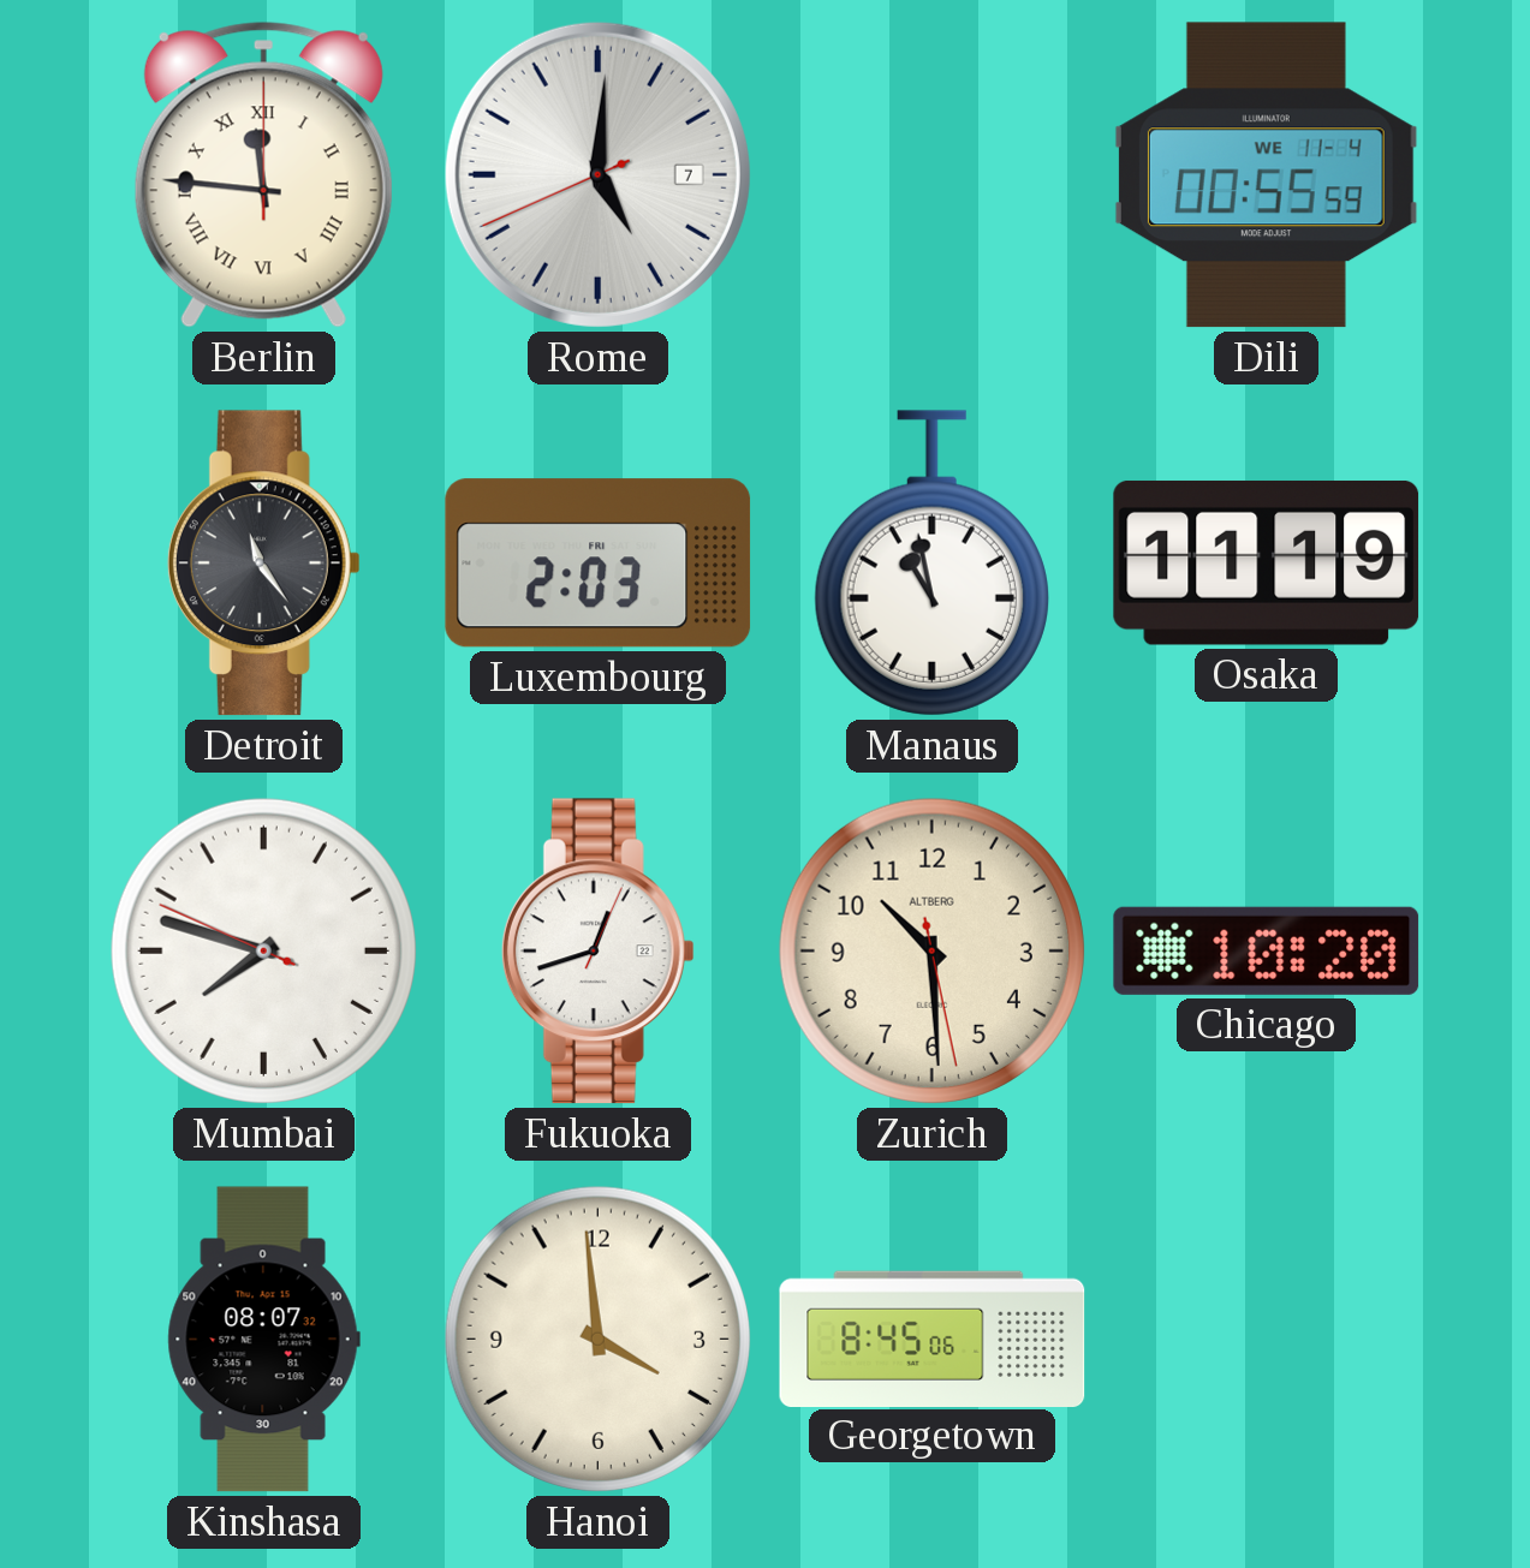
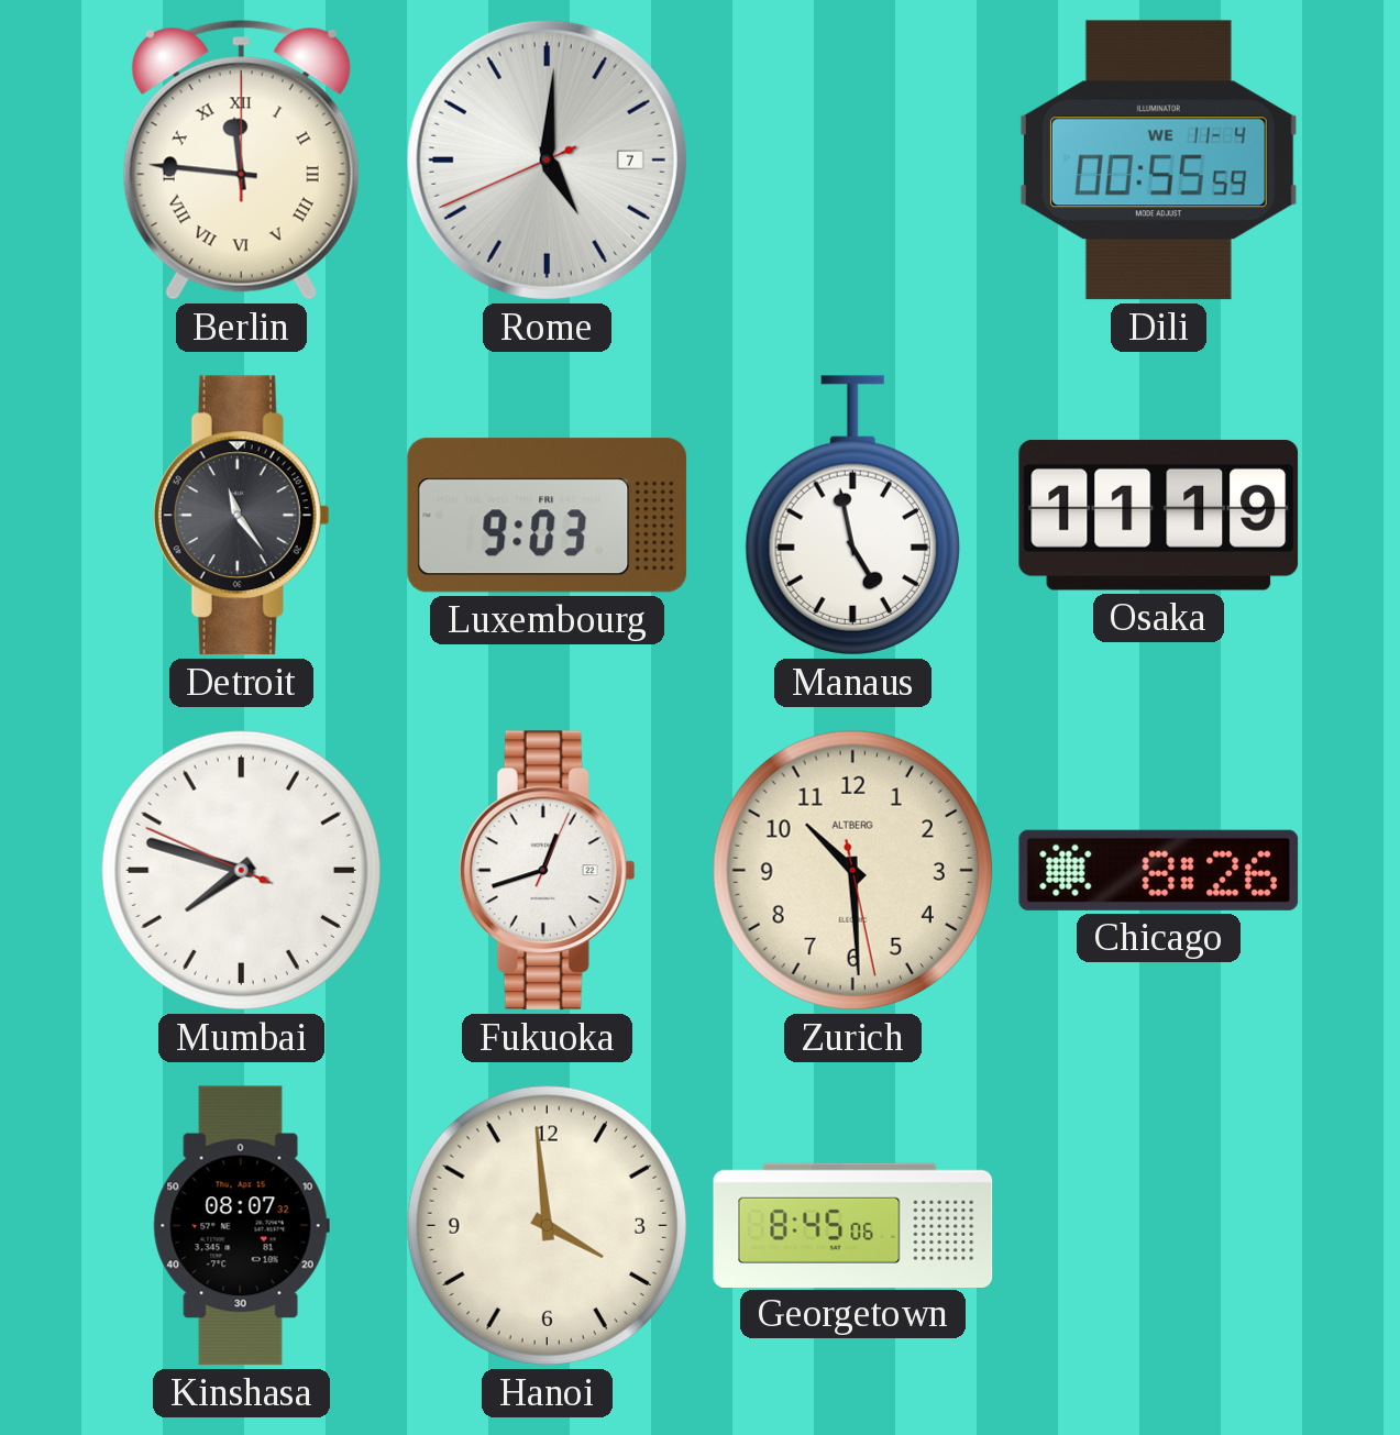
Luxembourg: 2:03 -> 9:03 (548, 516)
Manaus: 10:58 -> 4:58 (852, 516)
Chicago: 10:20 -> 8:26 (1159, 870)
